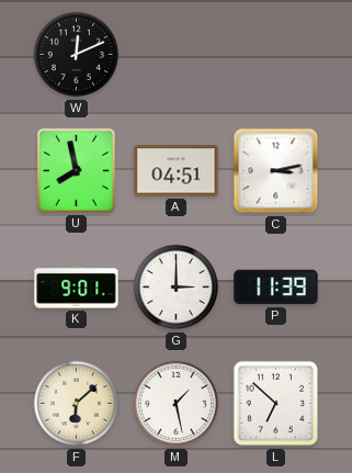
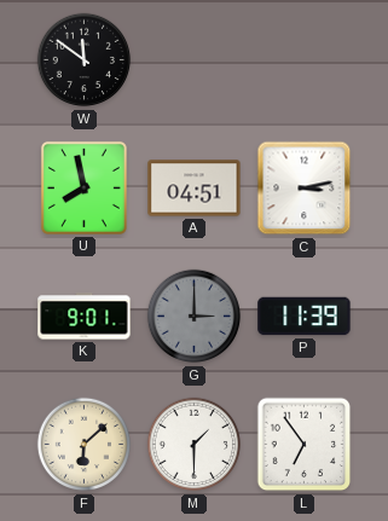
W: 12:11 -> 11:51 (85, 60)
G dial: white -> grey (195, 317)
M: 1:28 -> 1:30 (195, 445)
L: 6:52 -> 6:54 (305, 445)
